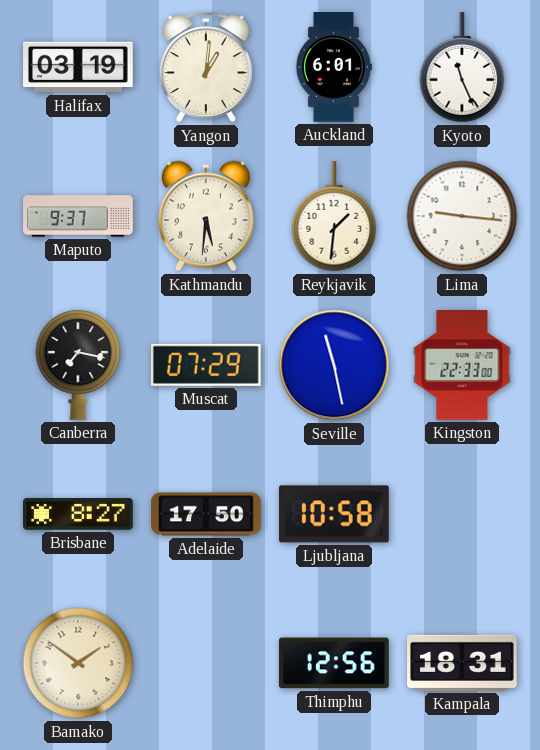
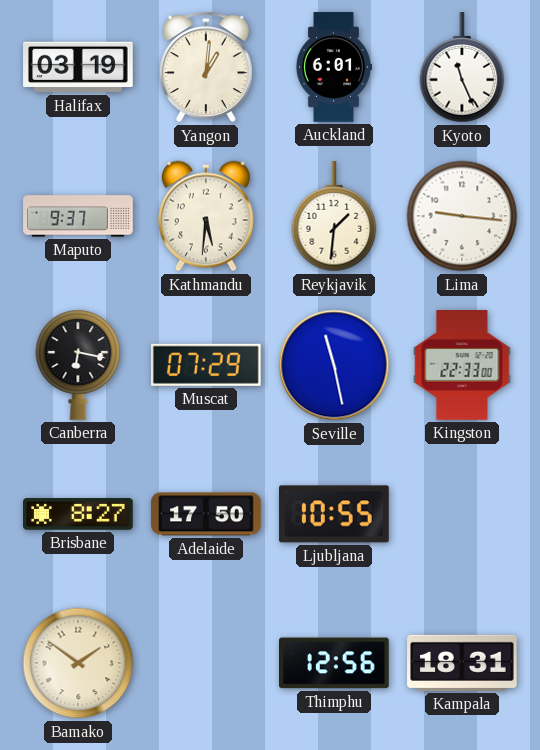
Canberra: 7:17 -> 6:17 (78, 365)
Ljubljana: 10:58 -> 10:55 (335, 514)
